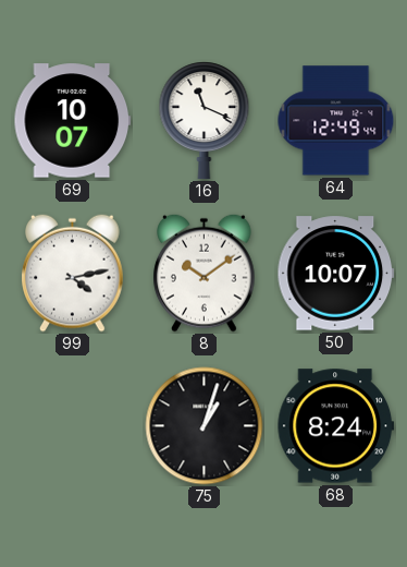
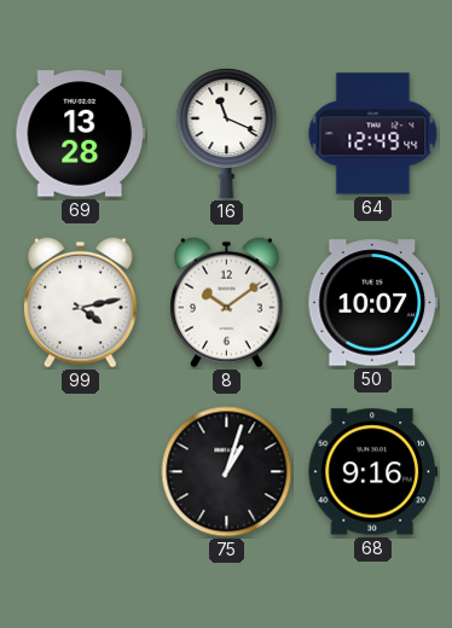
69: 10:07 -> 13:28 (81, 134)
68: 8:24 -> 9:16 (372, 472)
